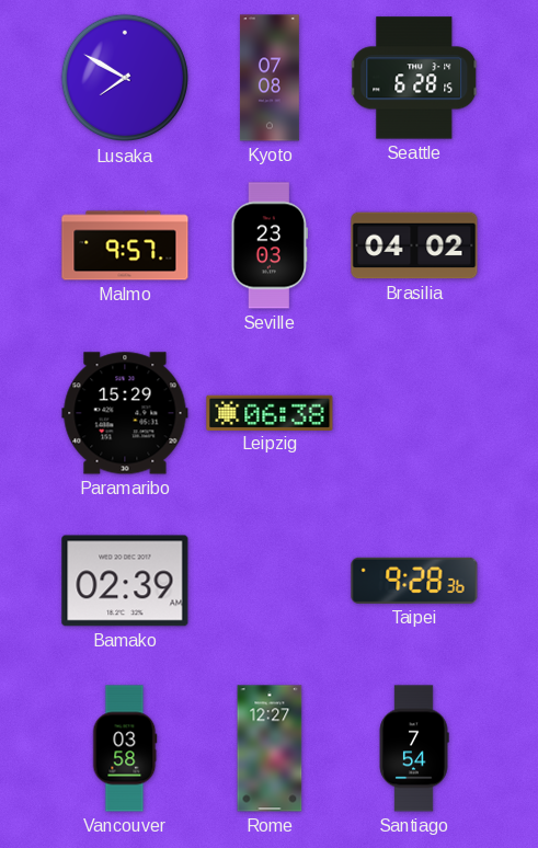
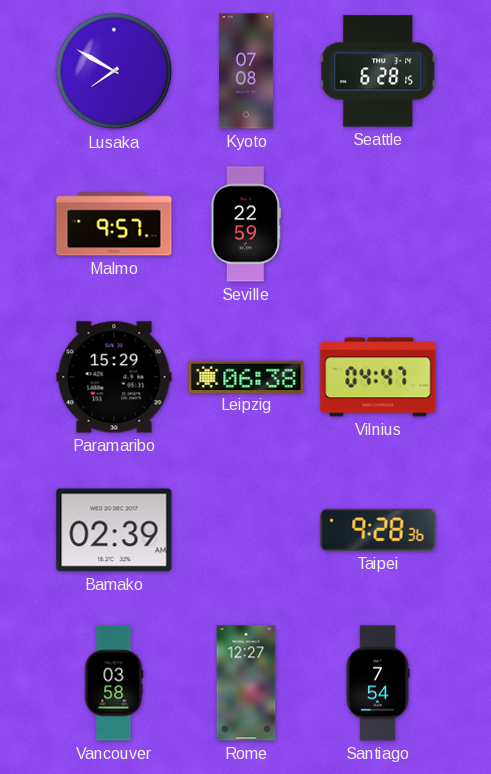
Seville: 23:03 -> 22:59 (245, 224)
Brasilia: 04:02 -> none (414, 245)
Vilnius: none -> 04:47 (378, 377)
